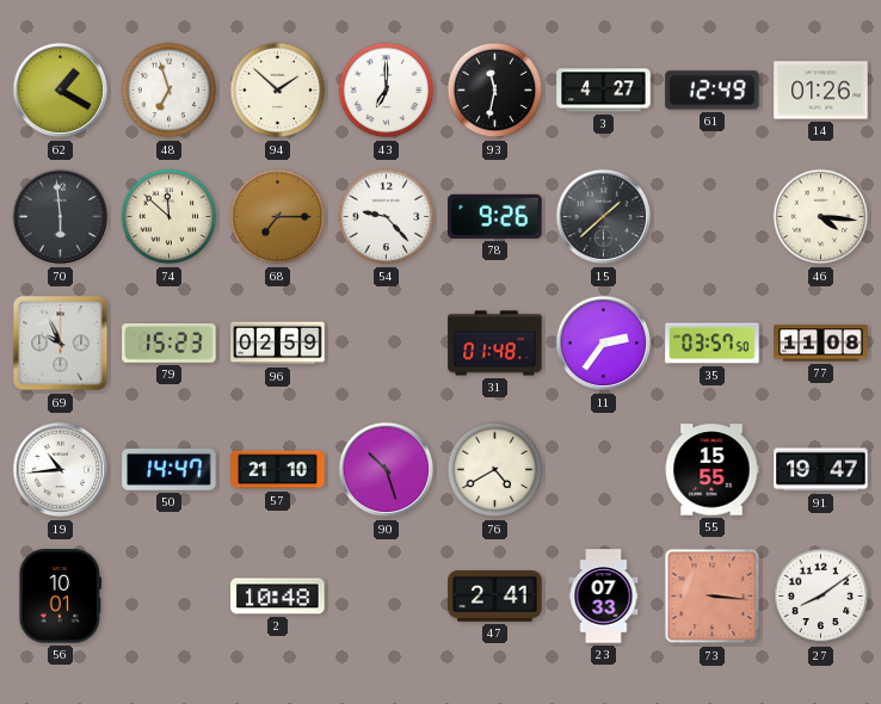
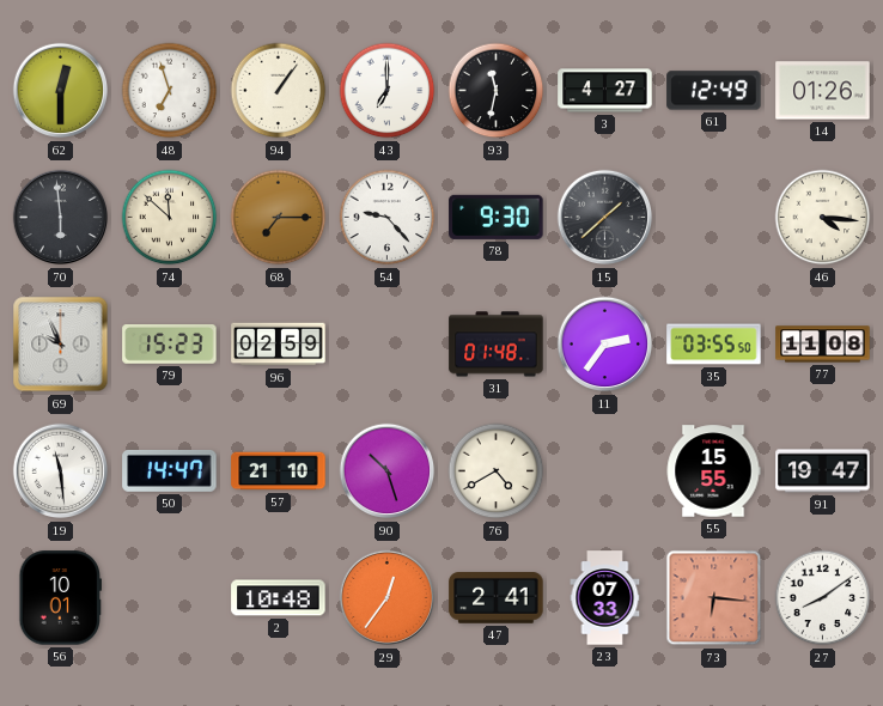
62: 1:20 -> 12:30 (61, 91)
94: 1:52 -> 1:06 (279, 91)
78: 9:26 -> 9:30 (497, 217)
35: 03:57 -> 03:55 (714, 345)
19: 10:44 -> 11:29 (61, 471)
29: none -> 12:36 (388, 598)
73: 3:16 -> 6:16 (714, 598)
